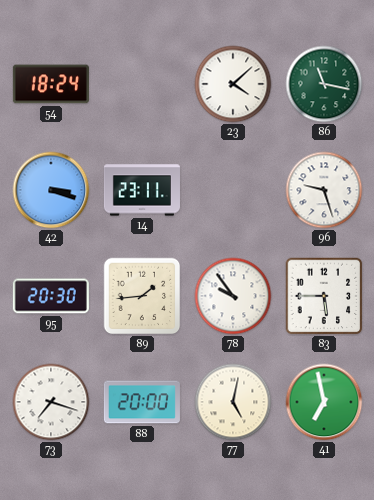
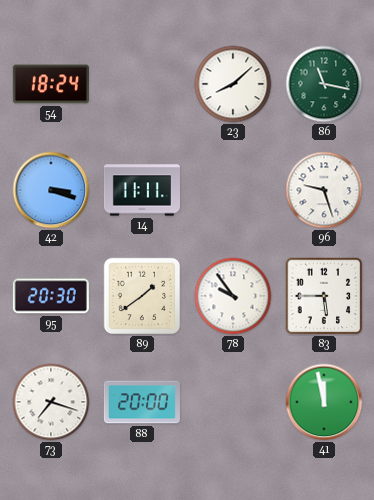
23: 4:08 -> 8:08 (233, 84)
14: 23:11 -> 11:11 (142, 190)
89: 1:44 -> 1:39 (142, 296)
77: 5:02 -> none (233, 402)
41: 6:58 -> 11:58 (324, 402)
